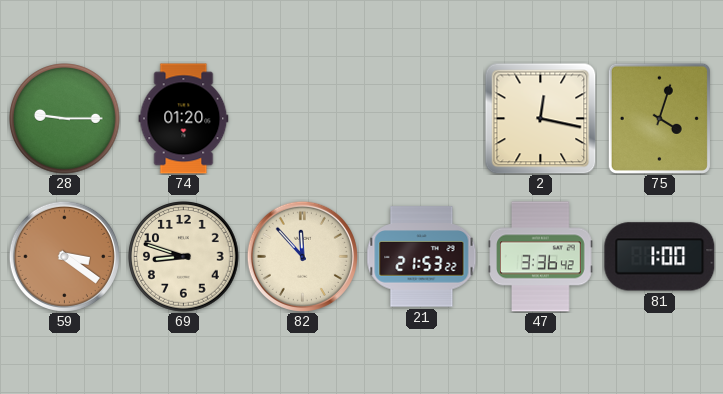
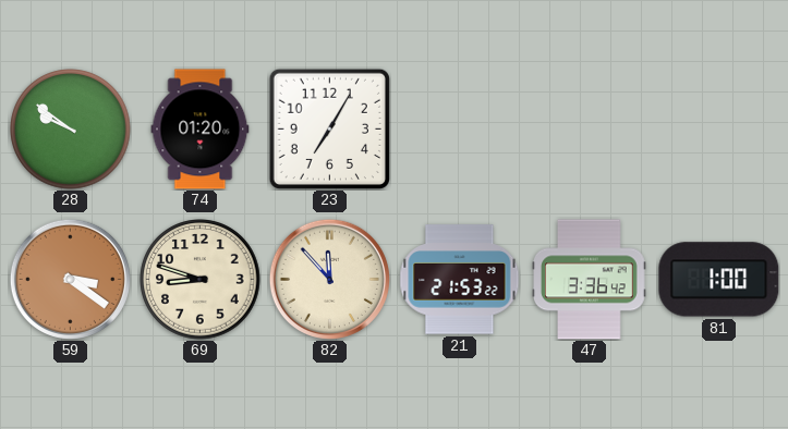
28: 9:15 -> 9:51 (71, 130)
23: none -> 7:05 (329, 128)
2: 12:17 -> none (540, 118)
75: 4:03 -> none (659, 118)
